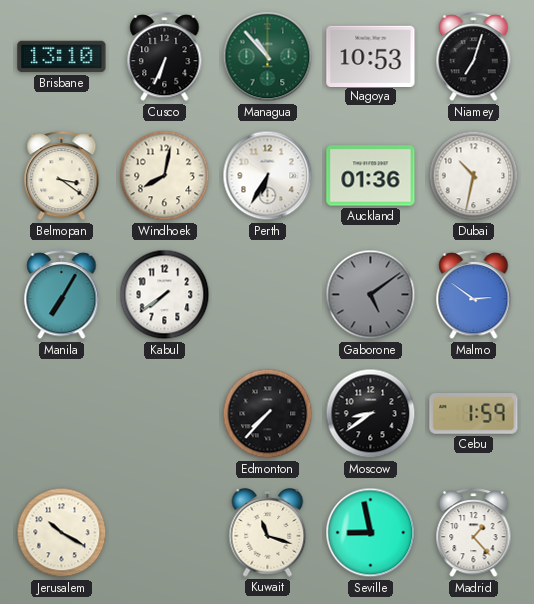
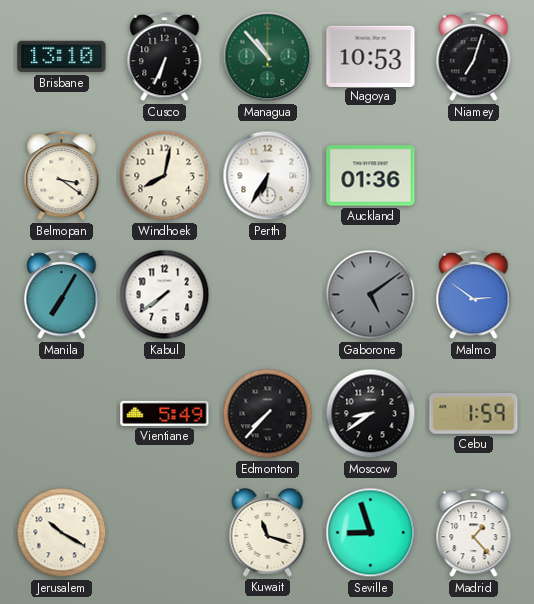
Dubai: 10:32 -> none (474, 176)
Vientiane: none -> 5:49 (165, 413)
Seville: 8:58 -> 8:57 (371, 533)
